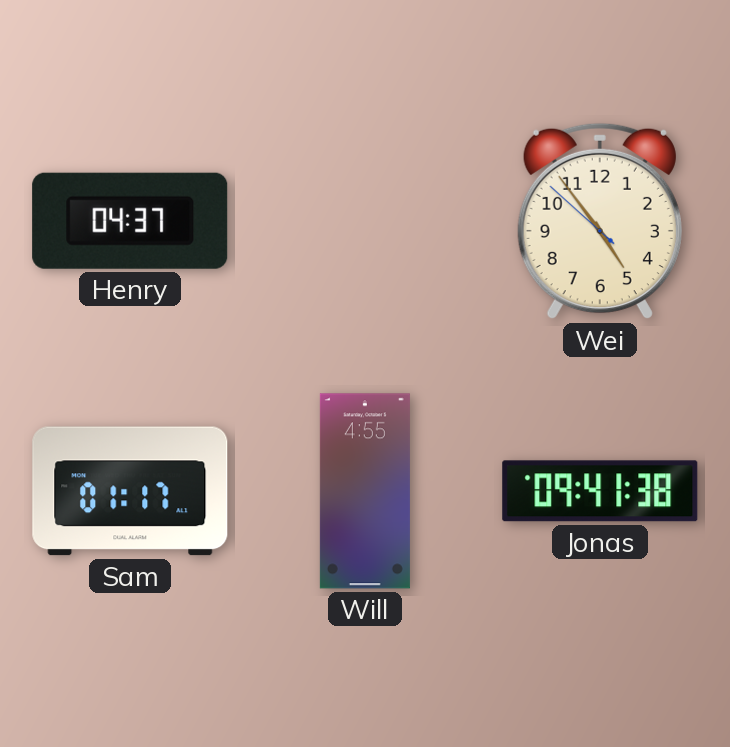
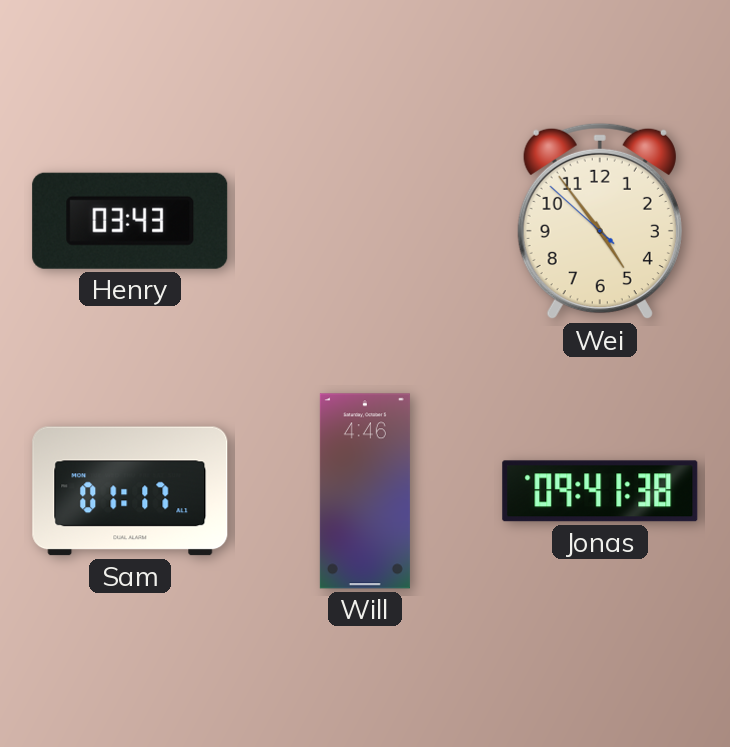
Henry: 04:37 -> 03:43 (130, 221)
Will: 4:55 -> 4:46 (365, 491)
